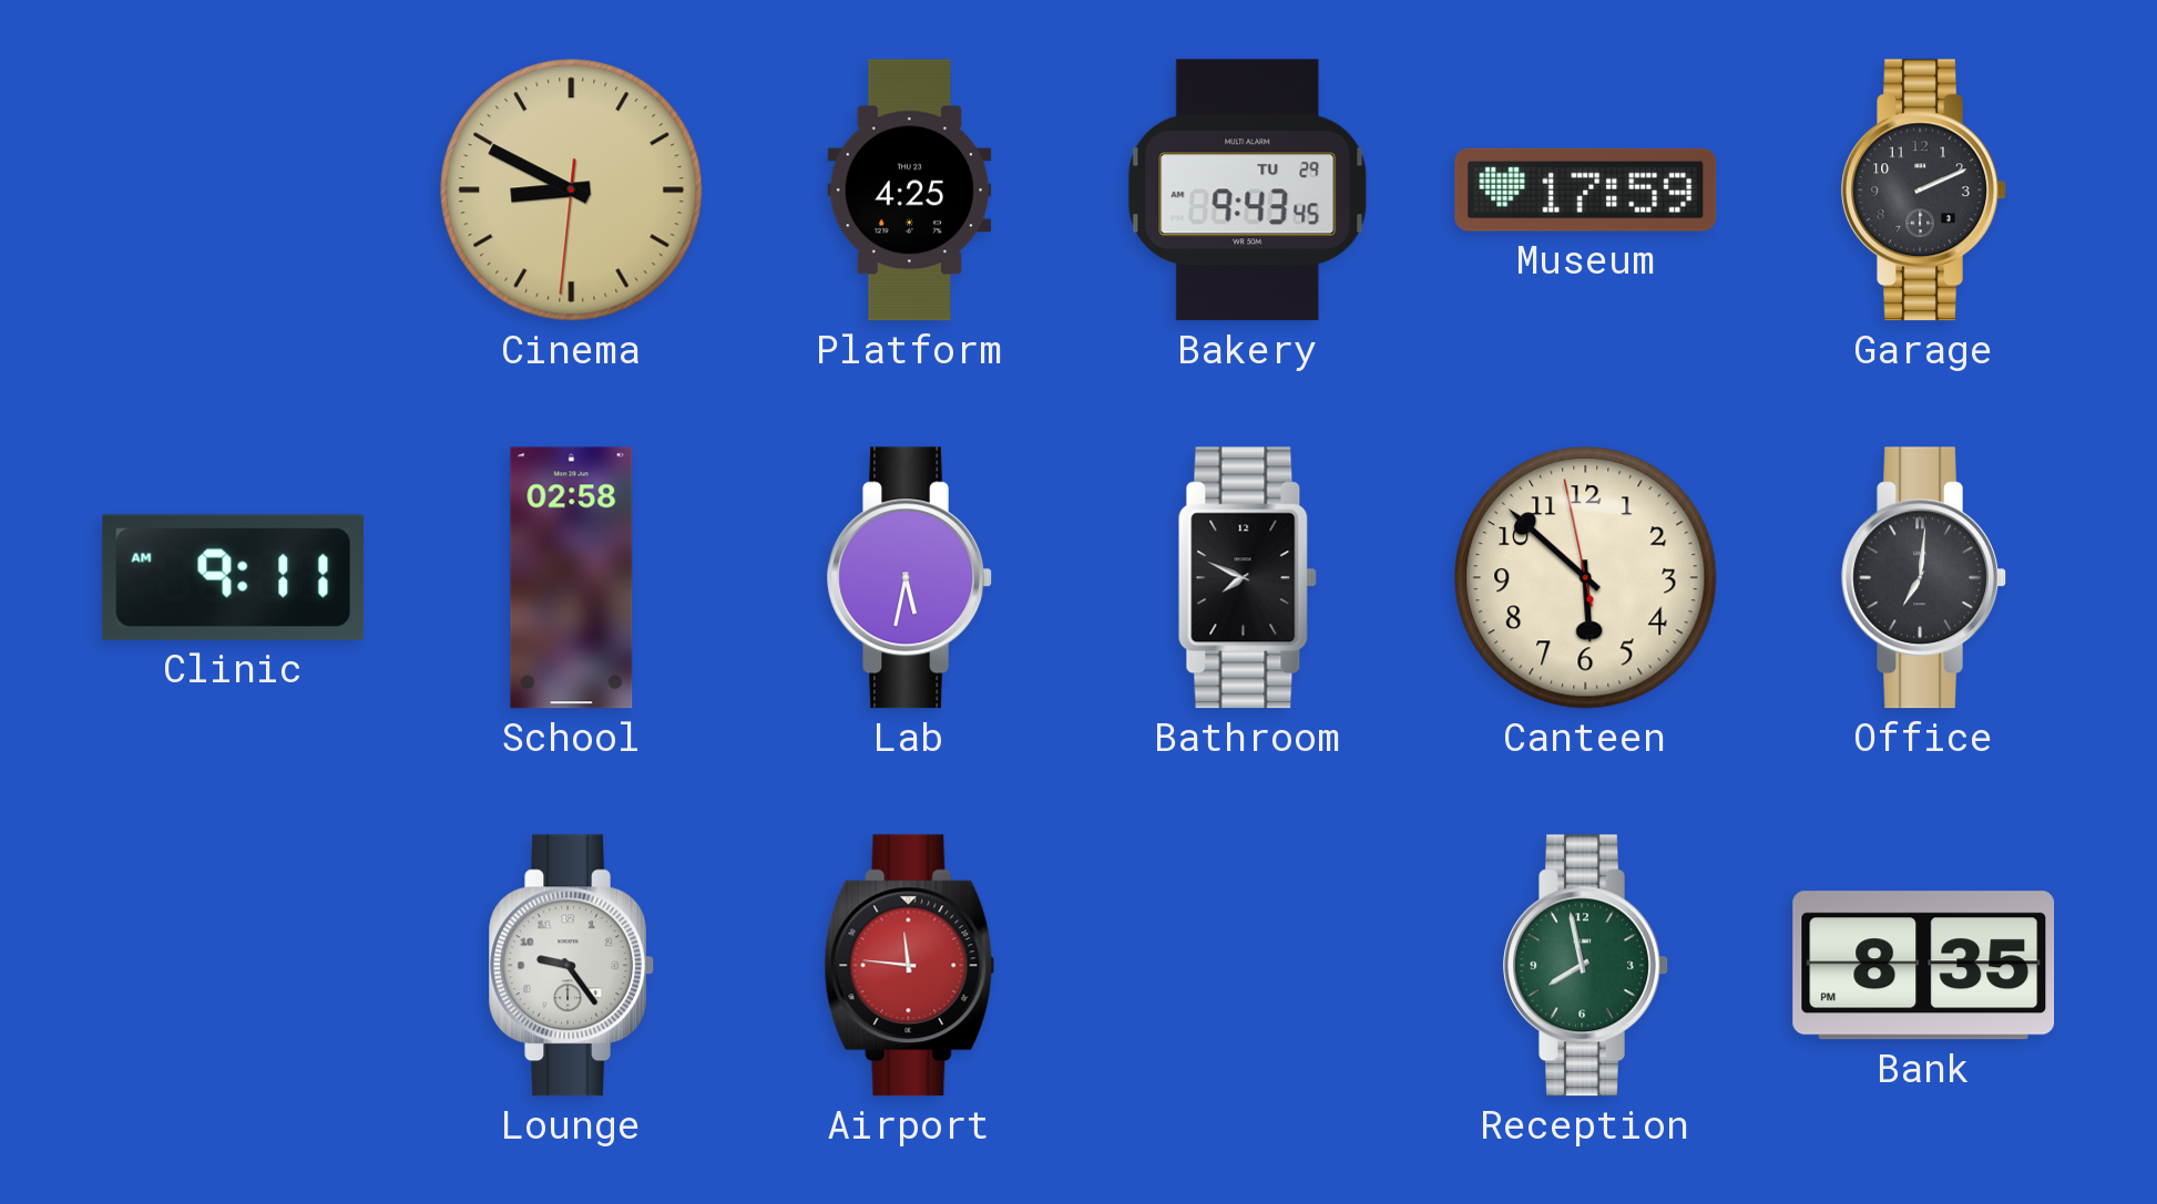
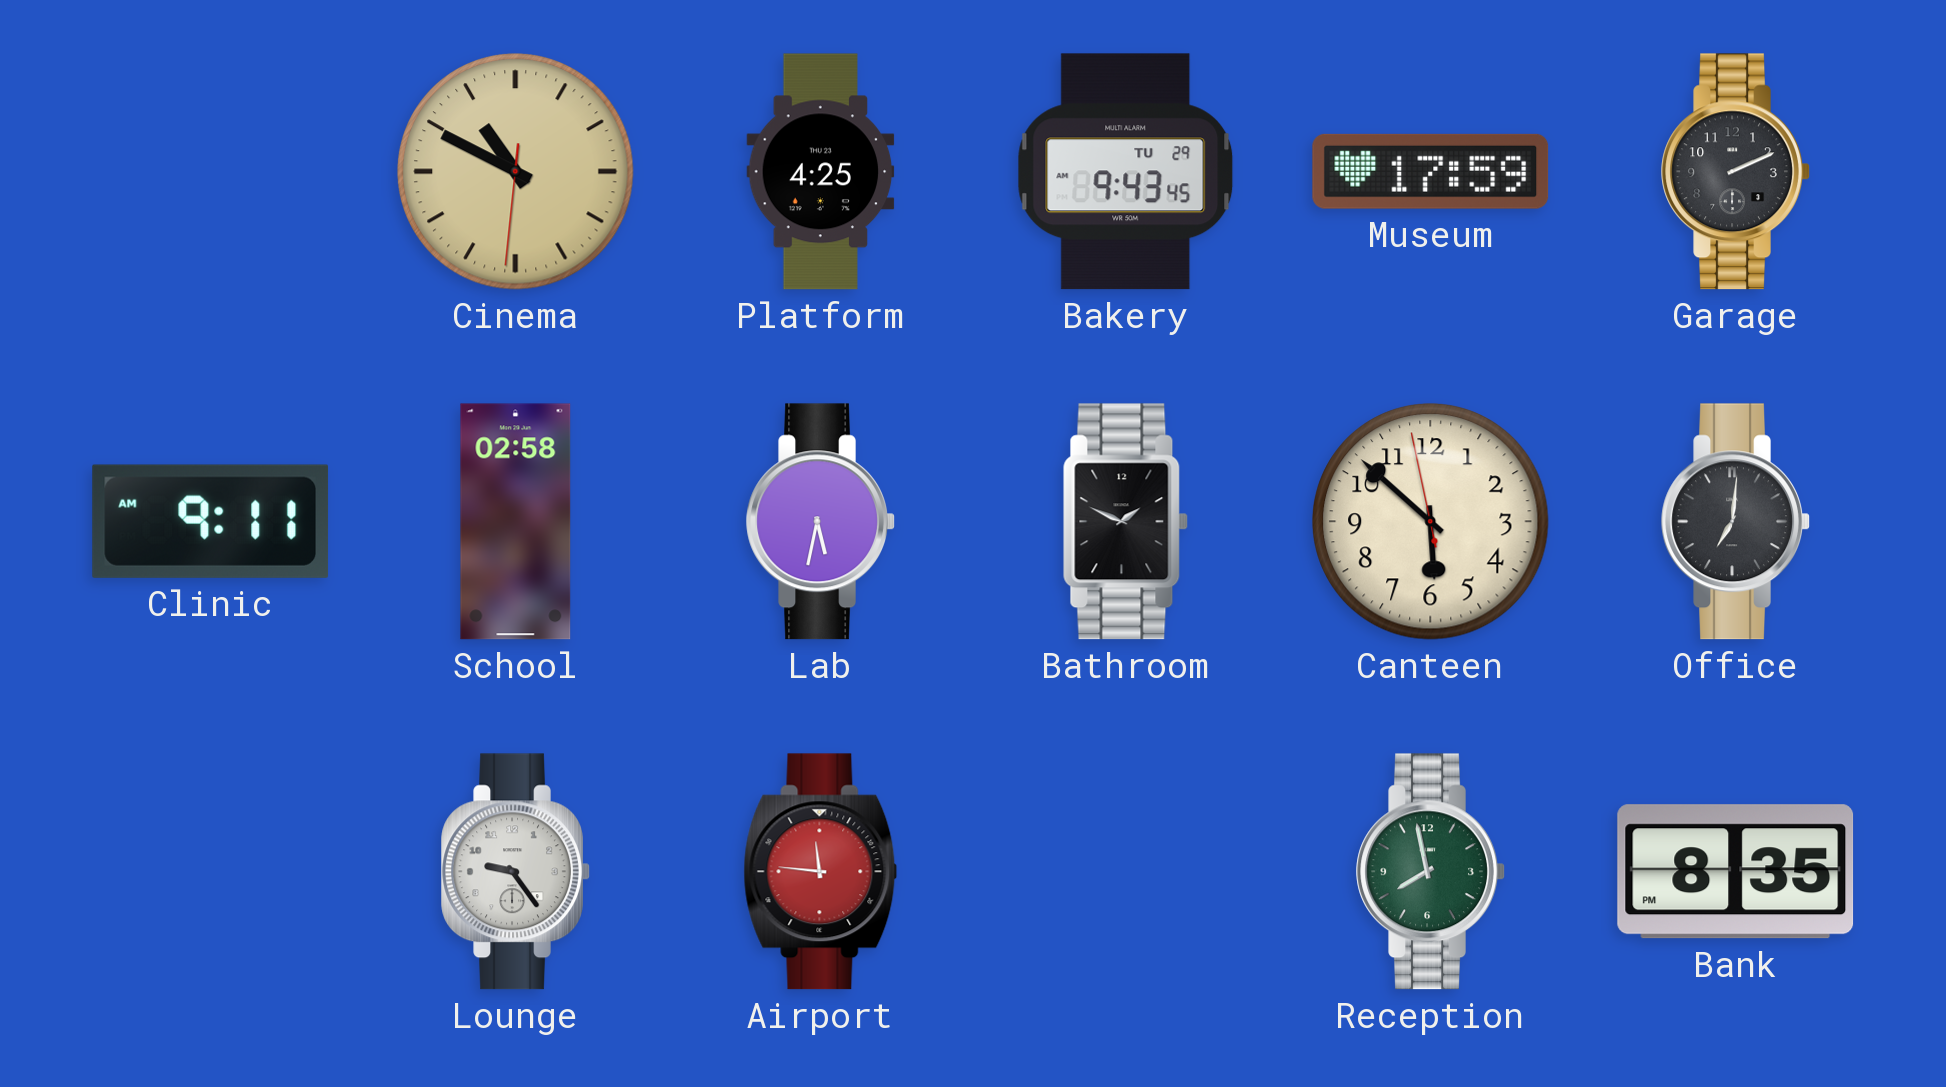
Cinema: 8:49 -> 10:49 (516, 172)
Bathroom: 7:49 -> 1:49 (1125, 522)
